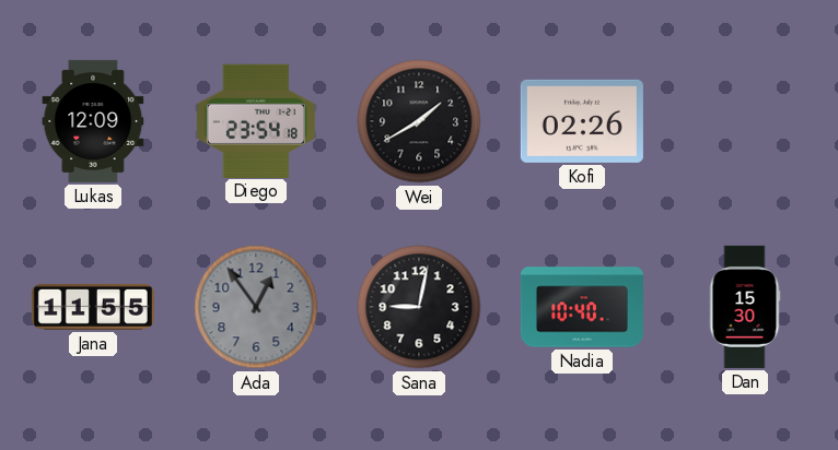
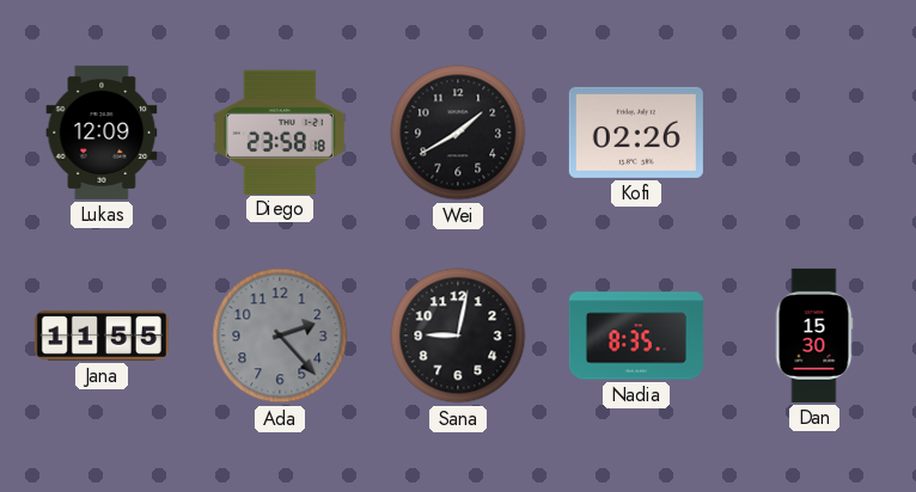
Diego: 23:54 -> 23:58 (280, 131)
Ada: 12:54 -> 2:23 (280, 336)
Nadia: 10:40 -> 8:35 (636, 336)
